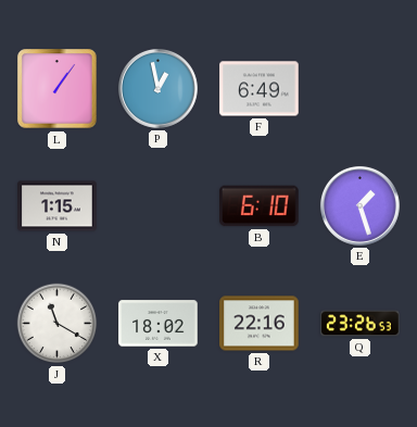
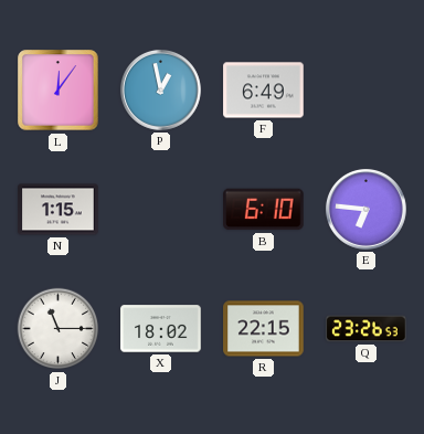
L: 1:06 -> 12:06 (59, 91)
E: 1:27 -> 6:46 (365, 209)
J: 11:20 -> 11:15 (59, 329)
R: 22:16 -> 22:15 (264, 329)
